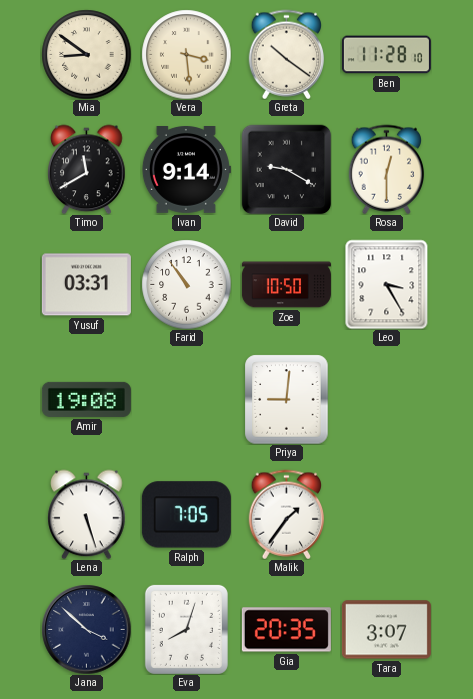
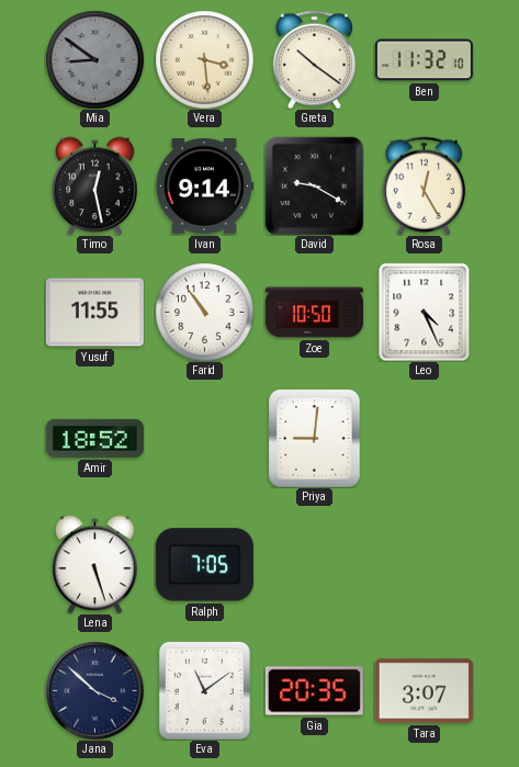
Mia dial: cream -> grey (94, 59)
Ben: 11:28 -> 11:32 (424, 60)
Timo: 11:40 -> 12:28 (95, 185)
Rosa: 12:30 -> 12:25 (424, 185)
Yusuf: 03:31 -> 11:55 (94, 313)
Leo: 3:25 -> 4:26 (425, 312)
Amir: 19:08 -> 18:52 (94, 438)
Malik: 1:36 -> none (286, 514)
Eva: 8:03 -> 11:09 (204, 690)
